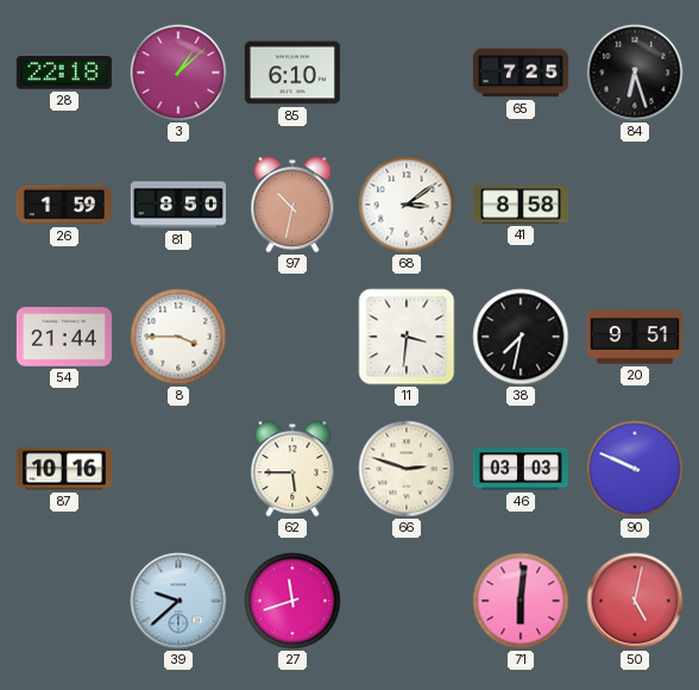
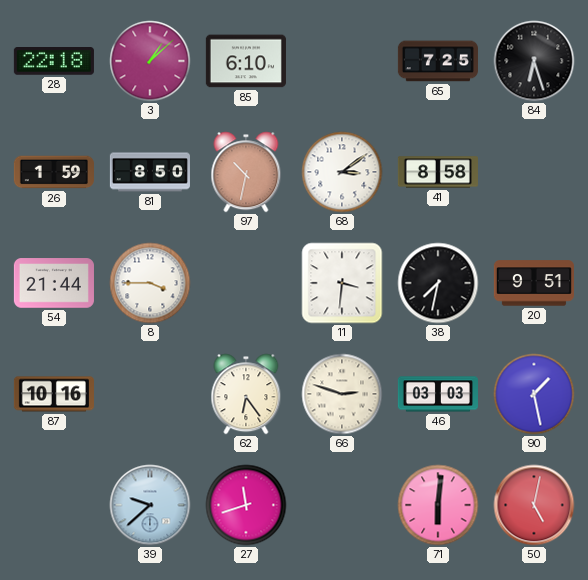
62: 5:45 -> 6:24 (246, 394)
90: 9:49 -> 1:28 (534, 394)
